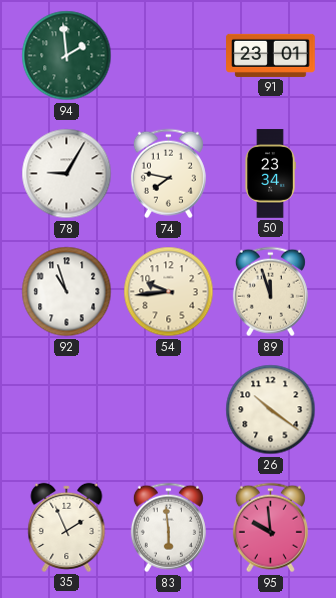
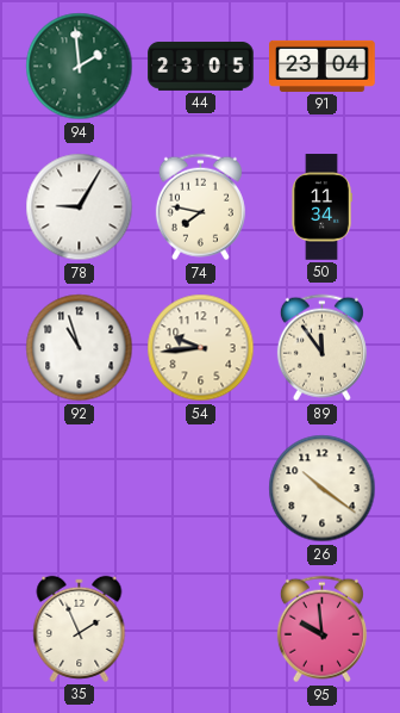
44: none -> 23:05 (201, 66)
91: 23:01 -> 23:04 (323, 66)
50: 23:34 -> 11:34 (321, 207)
89: 11:57 -> 11:54 (321, 348)
83: 5:59 -> none (168, 528)
